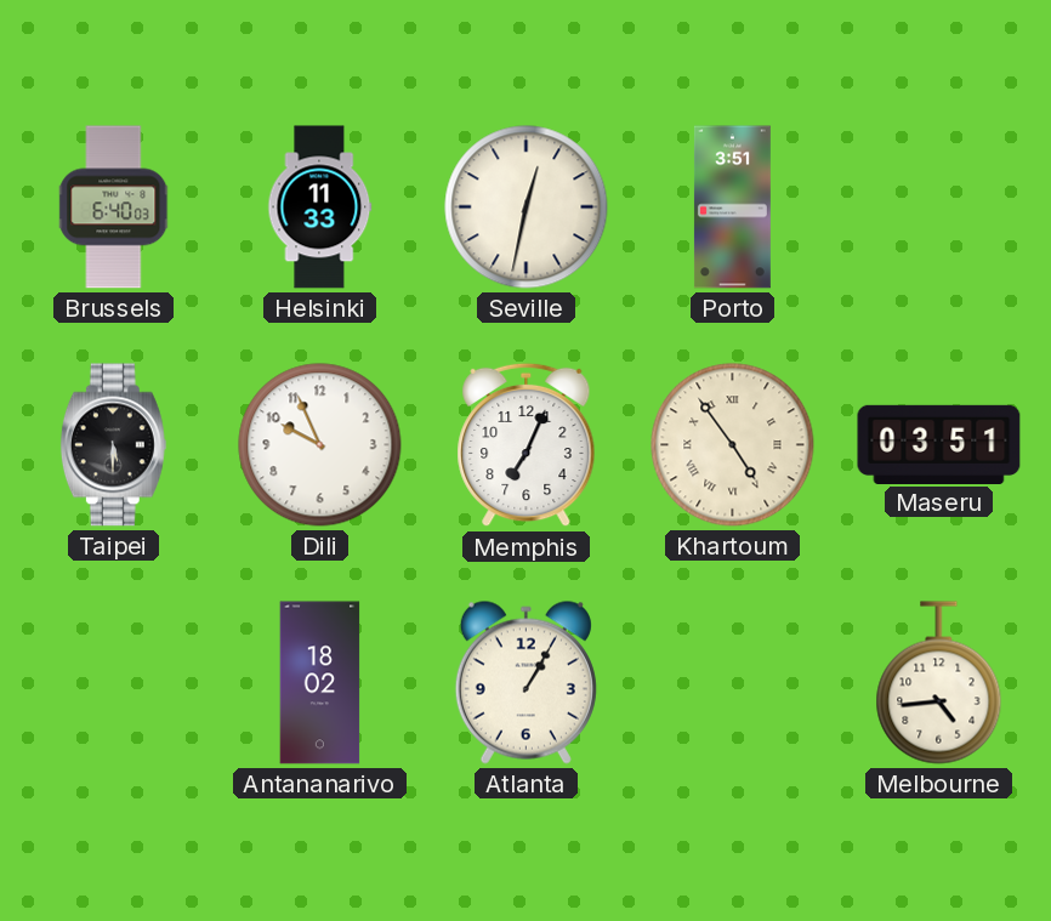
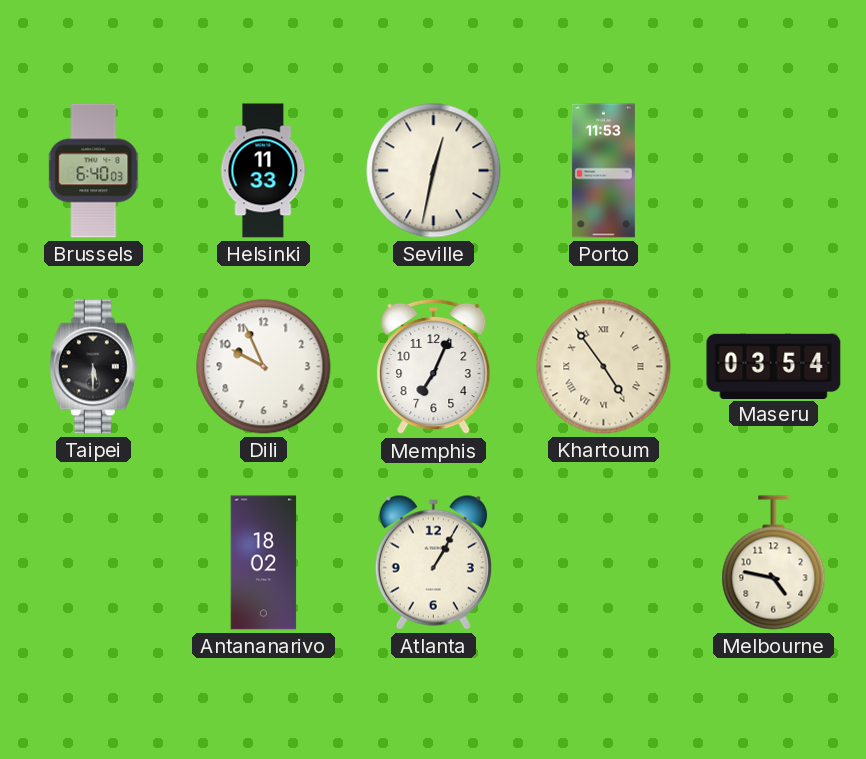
Porto: 3:51 -> 11:53 (603, 171)
Maseru: 03:51 -> 03:54 (774, 366)
Melbourne: 4:44 -> 4:47 (774, 563)
